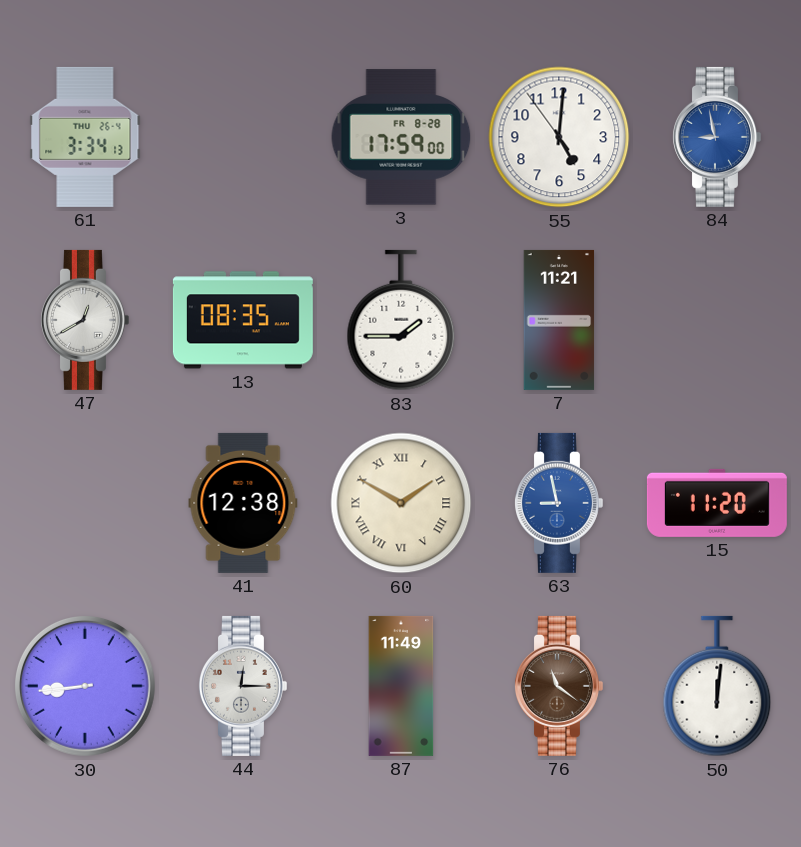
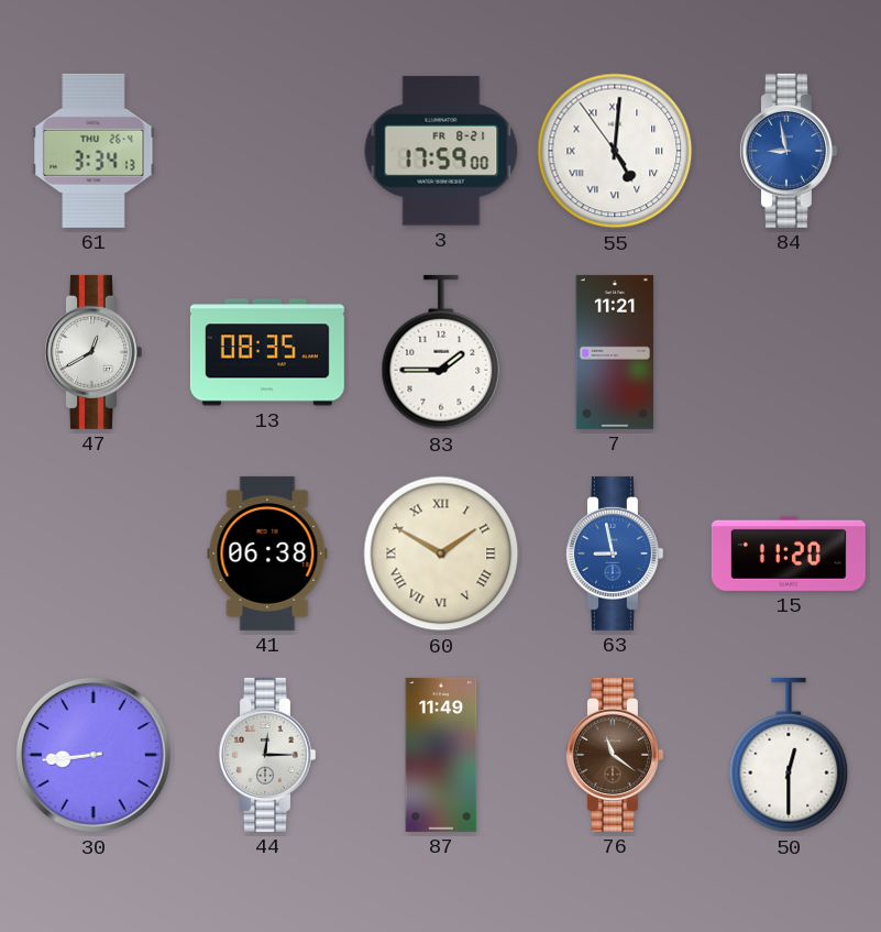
3 date: FR 8-28 -> FR 8-21 (441, 151)
55 numerals: Arabic -> Roman (615, 151)
41: 12:38 -> 06:38 (267, 553)
50: 12:01 -> 12:30 (789, 755)
